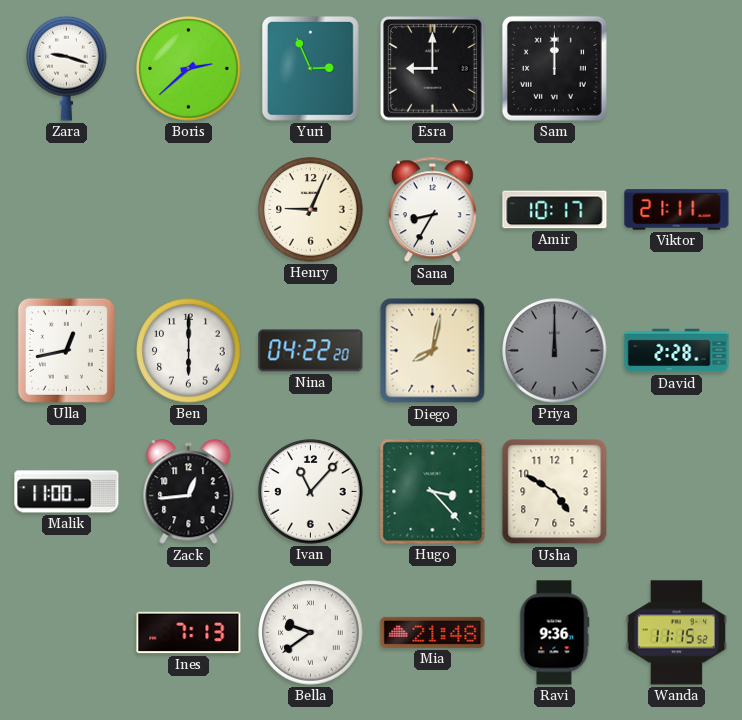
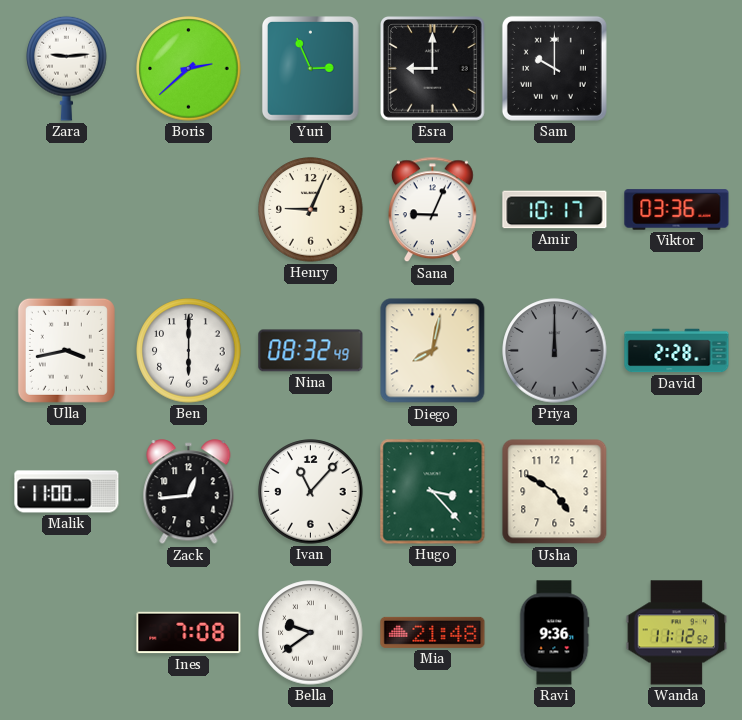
Zara: 9:18 -> 9:14 (67, 68)
Sam: 12:00 -> 10:00 (554, 68)
Sana: 8:35 -> 9:04 (433, 210)
Viktor: 21:11 -> 03:36 (677, 210)
Ulla: 12:43 -> 3:43 (66, 350)
Nina: 04:22 -> 08:32 (311, 351)
Ines: 7:13 -> 7:08 (189, 633)
Wanda: 11:15 -> 11:12 (677, 633)
